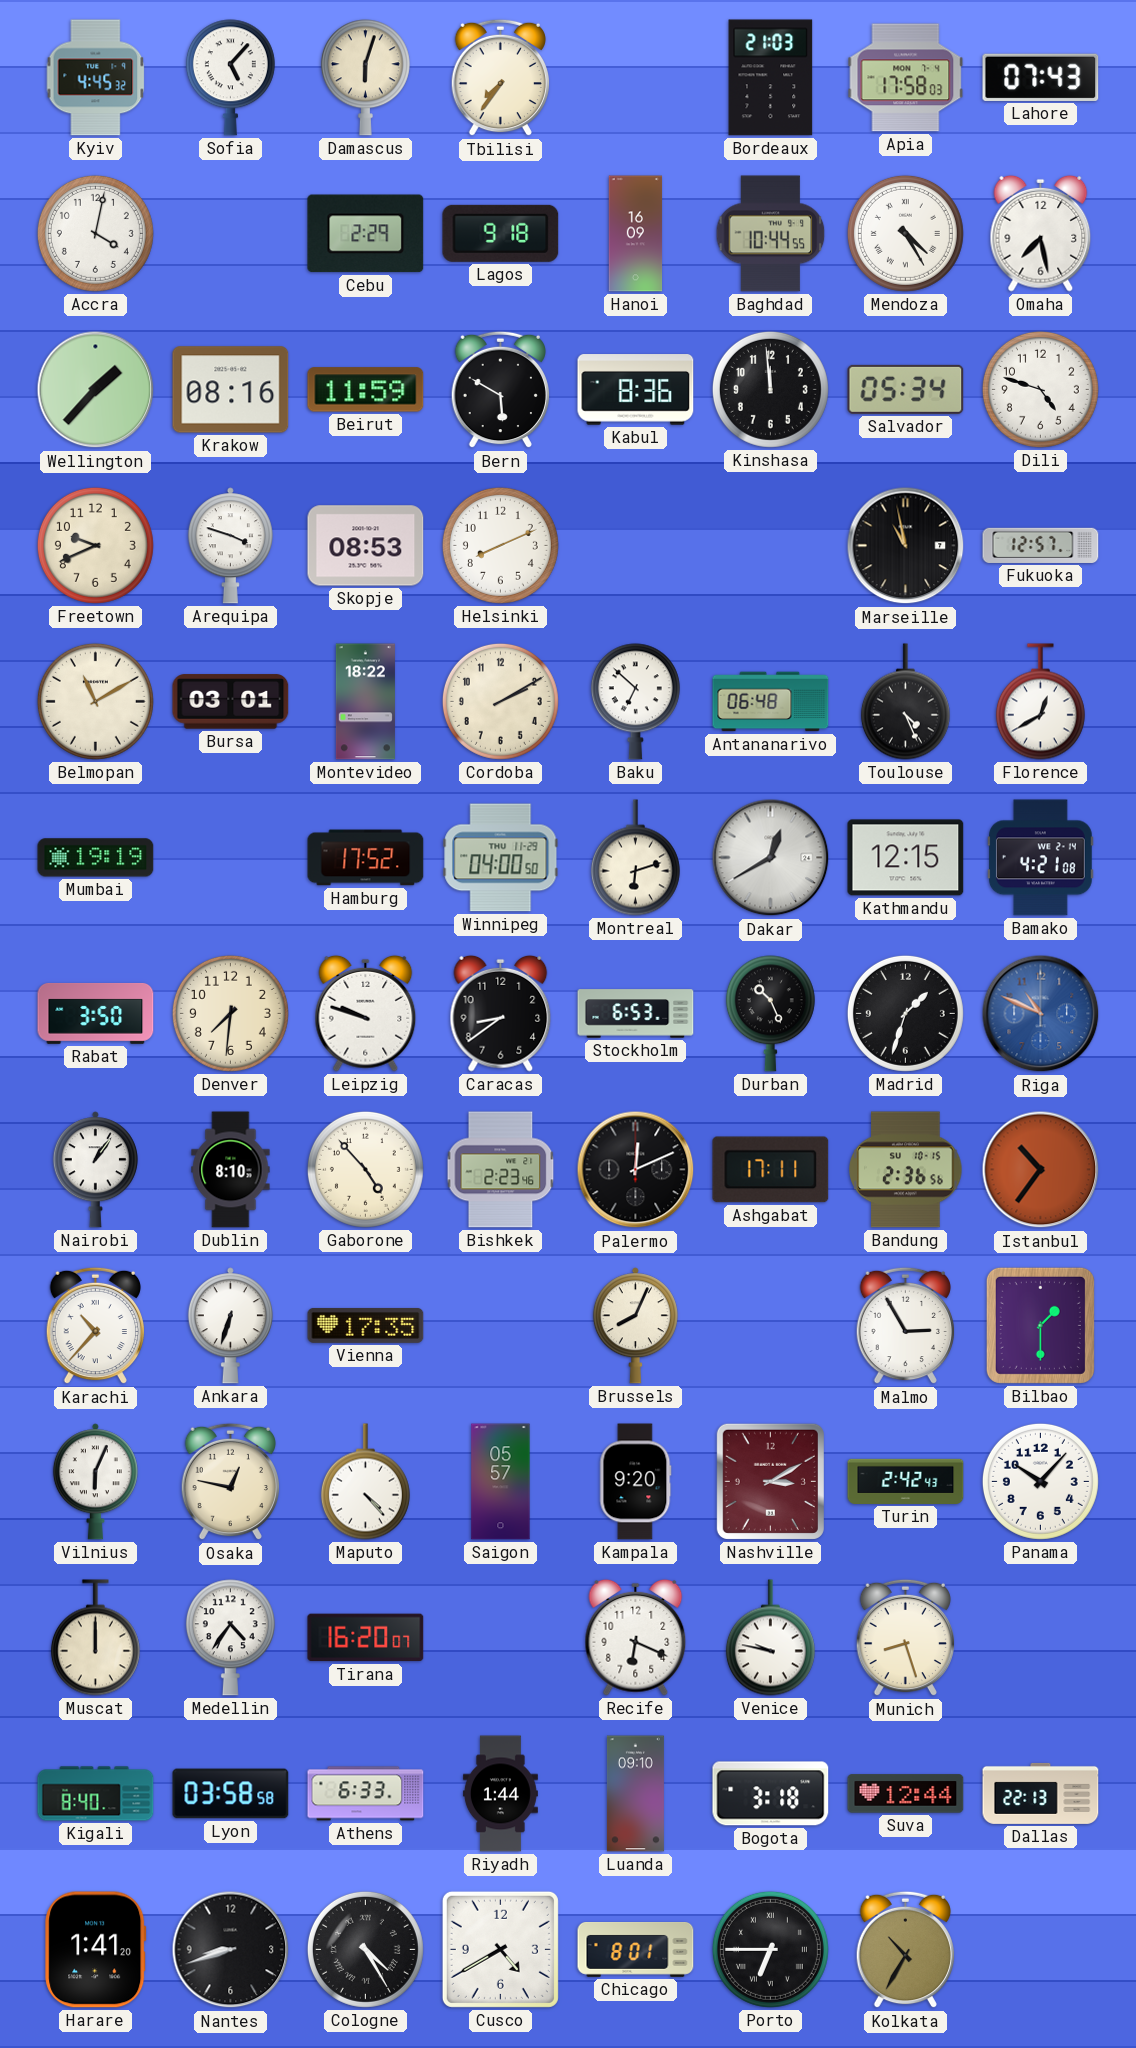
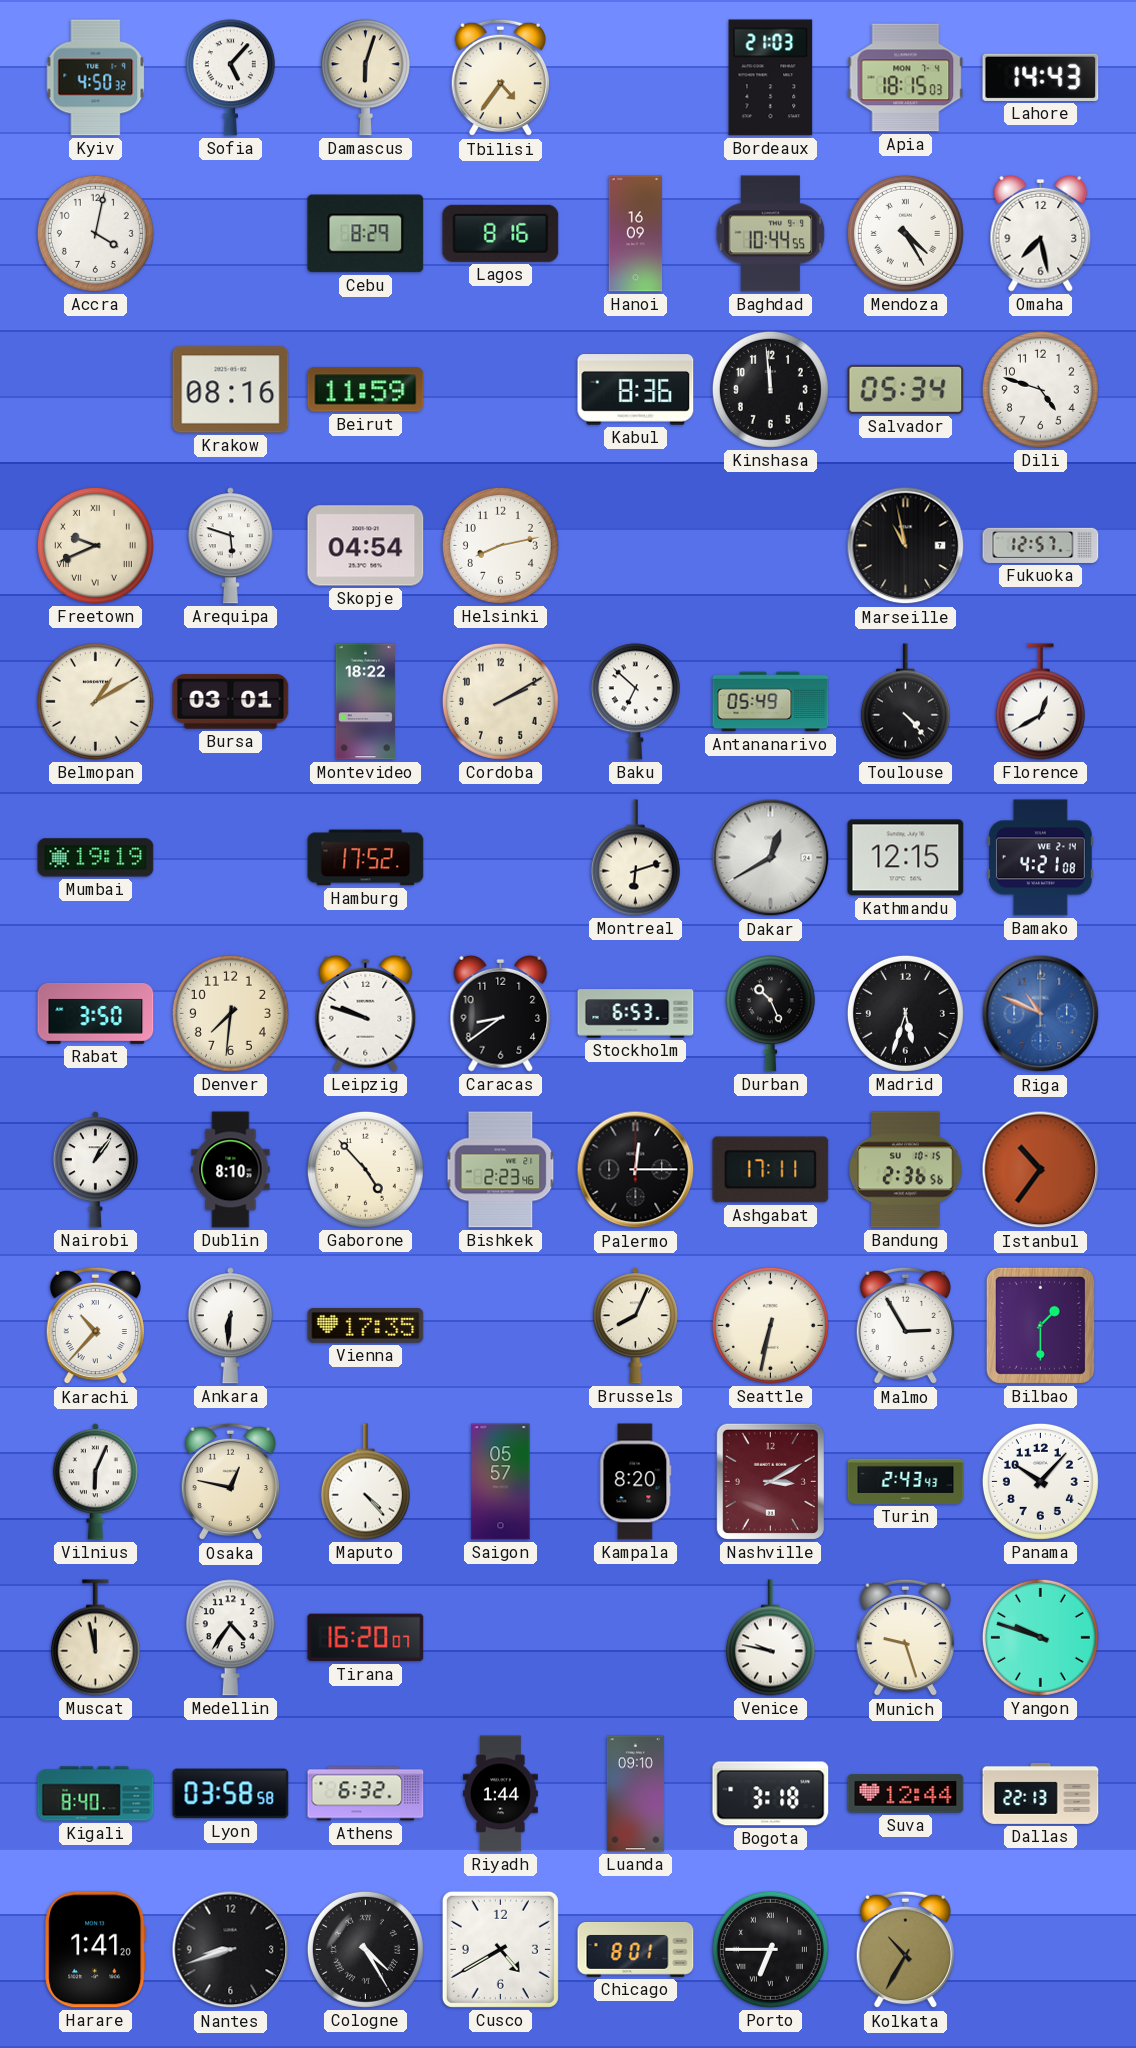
Kyiv: 4:45 -> 4:50 (96, 78)
Tbilisi: 7:36 -> 4:36 (500, 78)
Apia: 17:58 -> 18:15 (906, 78)
Lahore: 07:43 -> 14:43 (1041, 77)
Cebu: 2:29 -> 8:29 (366, 234)
Lagos: 9:18 -> 8:16 (501, 233)
Wellington: 1:37 -> none (96, 390)
Bern: 5:50 -> none (500, 390)
Freetown numerals: Arabic -> Roman (95, 545)
Arequipa: 3:48 -> 5:48 (230, 546)
Skopje: 08:53 -> 04:54 (366, 546)
Helsinki: 8:11 -> 8:13 (500, 545)
Belmopan: 11:10 -> 1:10 (95, 701)
Antananarivo: 06:48 -> 05:49 (771, 702)
Toulouse: 4:26 -> 4:23 (905, 702)
Winnipeg: 04:00 -> none (501, 858)
Madrid: 1:33 -> 5:33 (905, 1013)
Palermo: 12:11 -> 12:15 (636, 1170)
Ankara: 6:33 -> 6:31 (230, 1326)
Seattle: none -> 6:32 (770, 1325)
Kampala: 9:20 -> 8:20 (636, 1482)
Turin: 2:42 -> 2:43 (906, 1481)
Muscat: 12:00 -> 11:58 (95, 1638)
Recife: 6:19 -> none (636, 1637)
Munich: 8:27 -> 9:27 (905, 1638)
Yangon: none -> 9:48 (1040, 1637)
Athens: 6:33 -> 6:32 (366, 1794)
